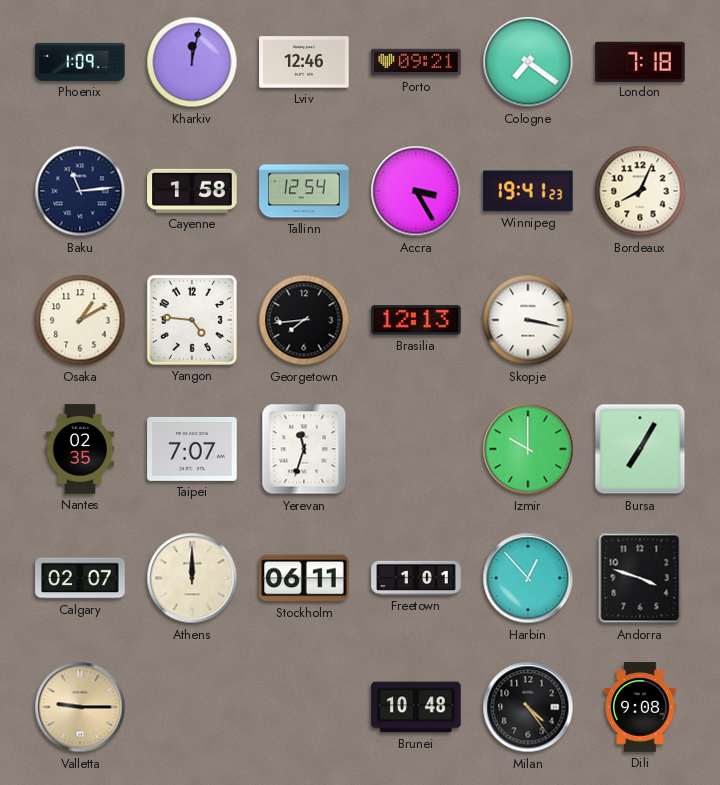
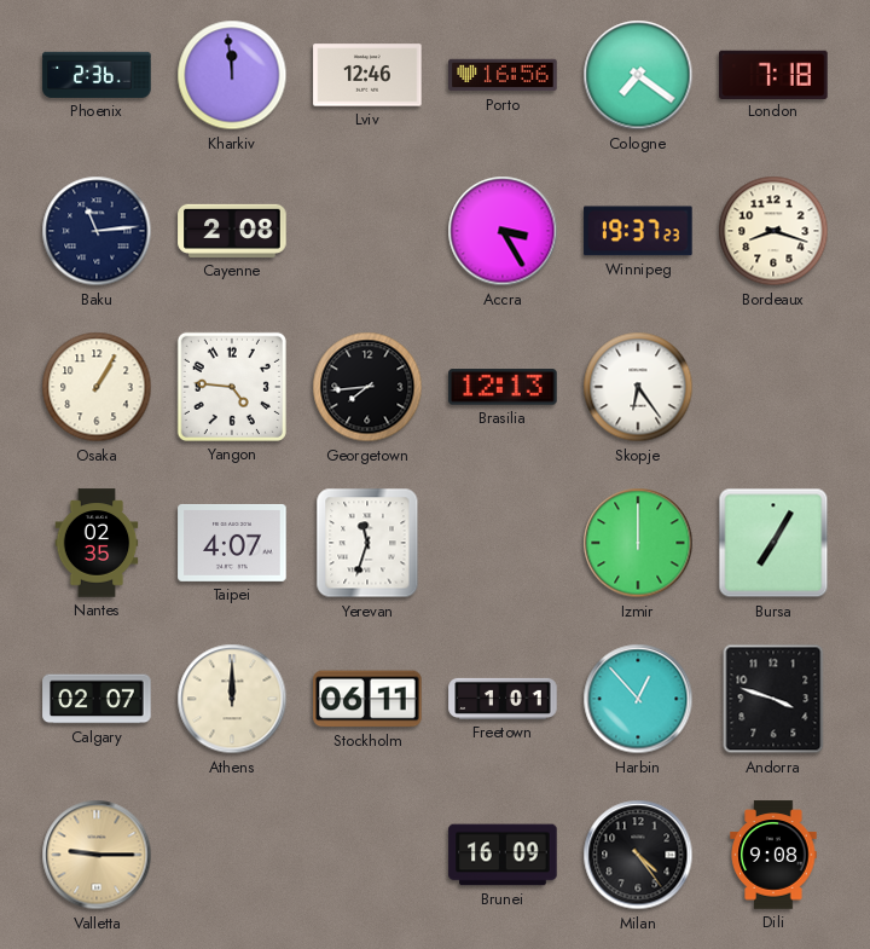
Phoenix: 1:09 -> 2:36 (97, 75)
Kharkiv: 12:02 -> 11:59 (232, 75)
Porto: 09:21 -> 16:56 (503, 75)
Cayenne: 1:58 -> 2:08 (232, 231)
Tallinn: 12:54 -> none (304, 191)
Winnipeg: 19:41 -> 19:37 (638, 231)
Bordeaux: 8:04 -> 8:18 (773, 231)
Osaka: 1:10 -> 1:05 (97, 387)
Skopje: 3:17 -> 6:24 (638, 387)
Taipei: 7:07 -> 4:07 (232, 543)
Izmir: 10:00 -> 12:00 (638, 543)
Brunei: 10:48 -> 16:09 (503, 855)
